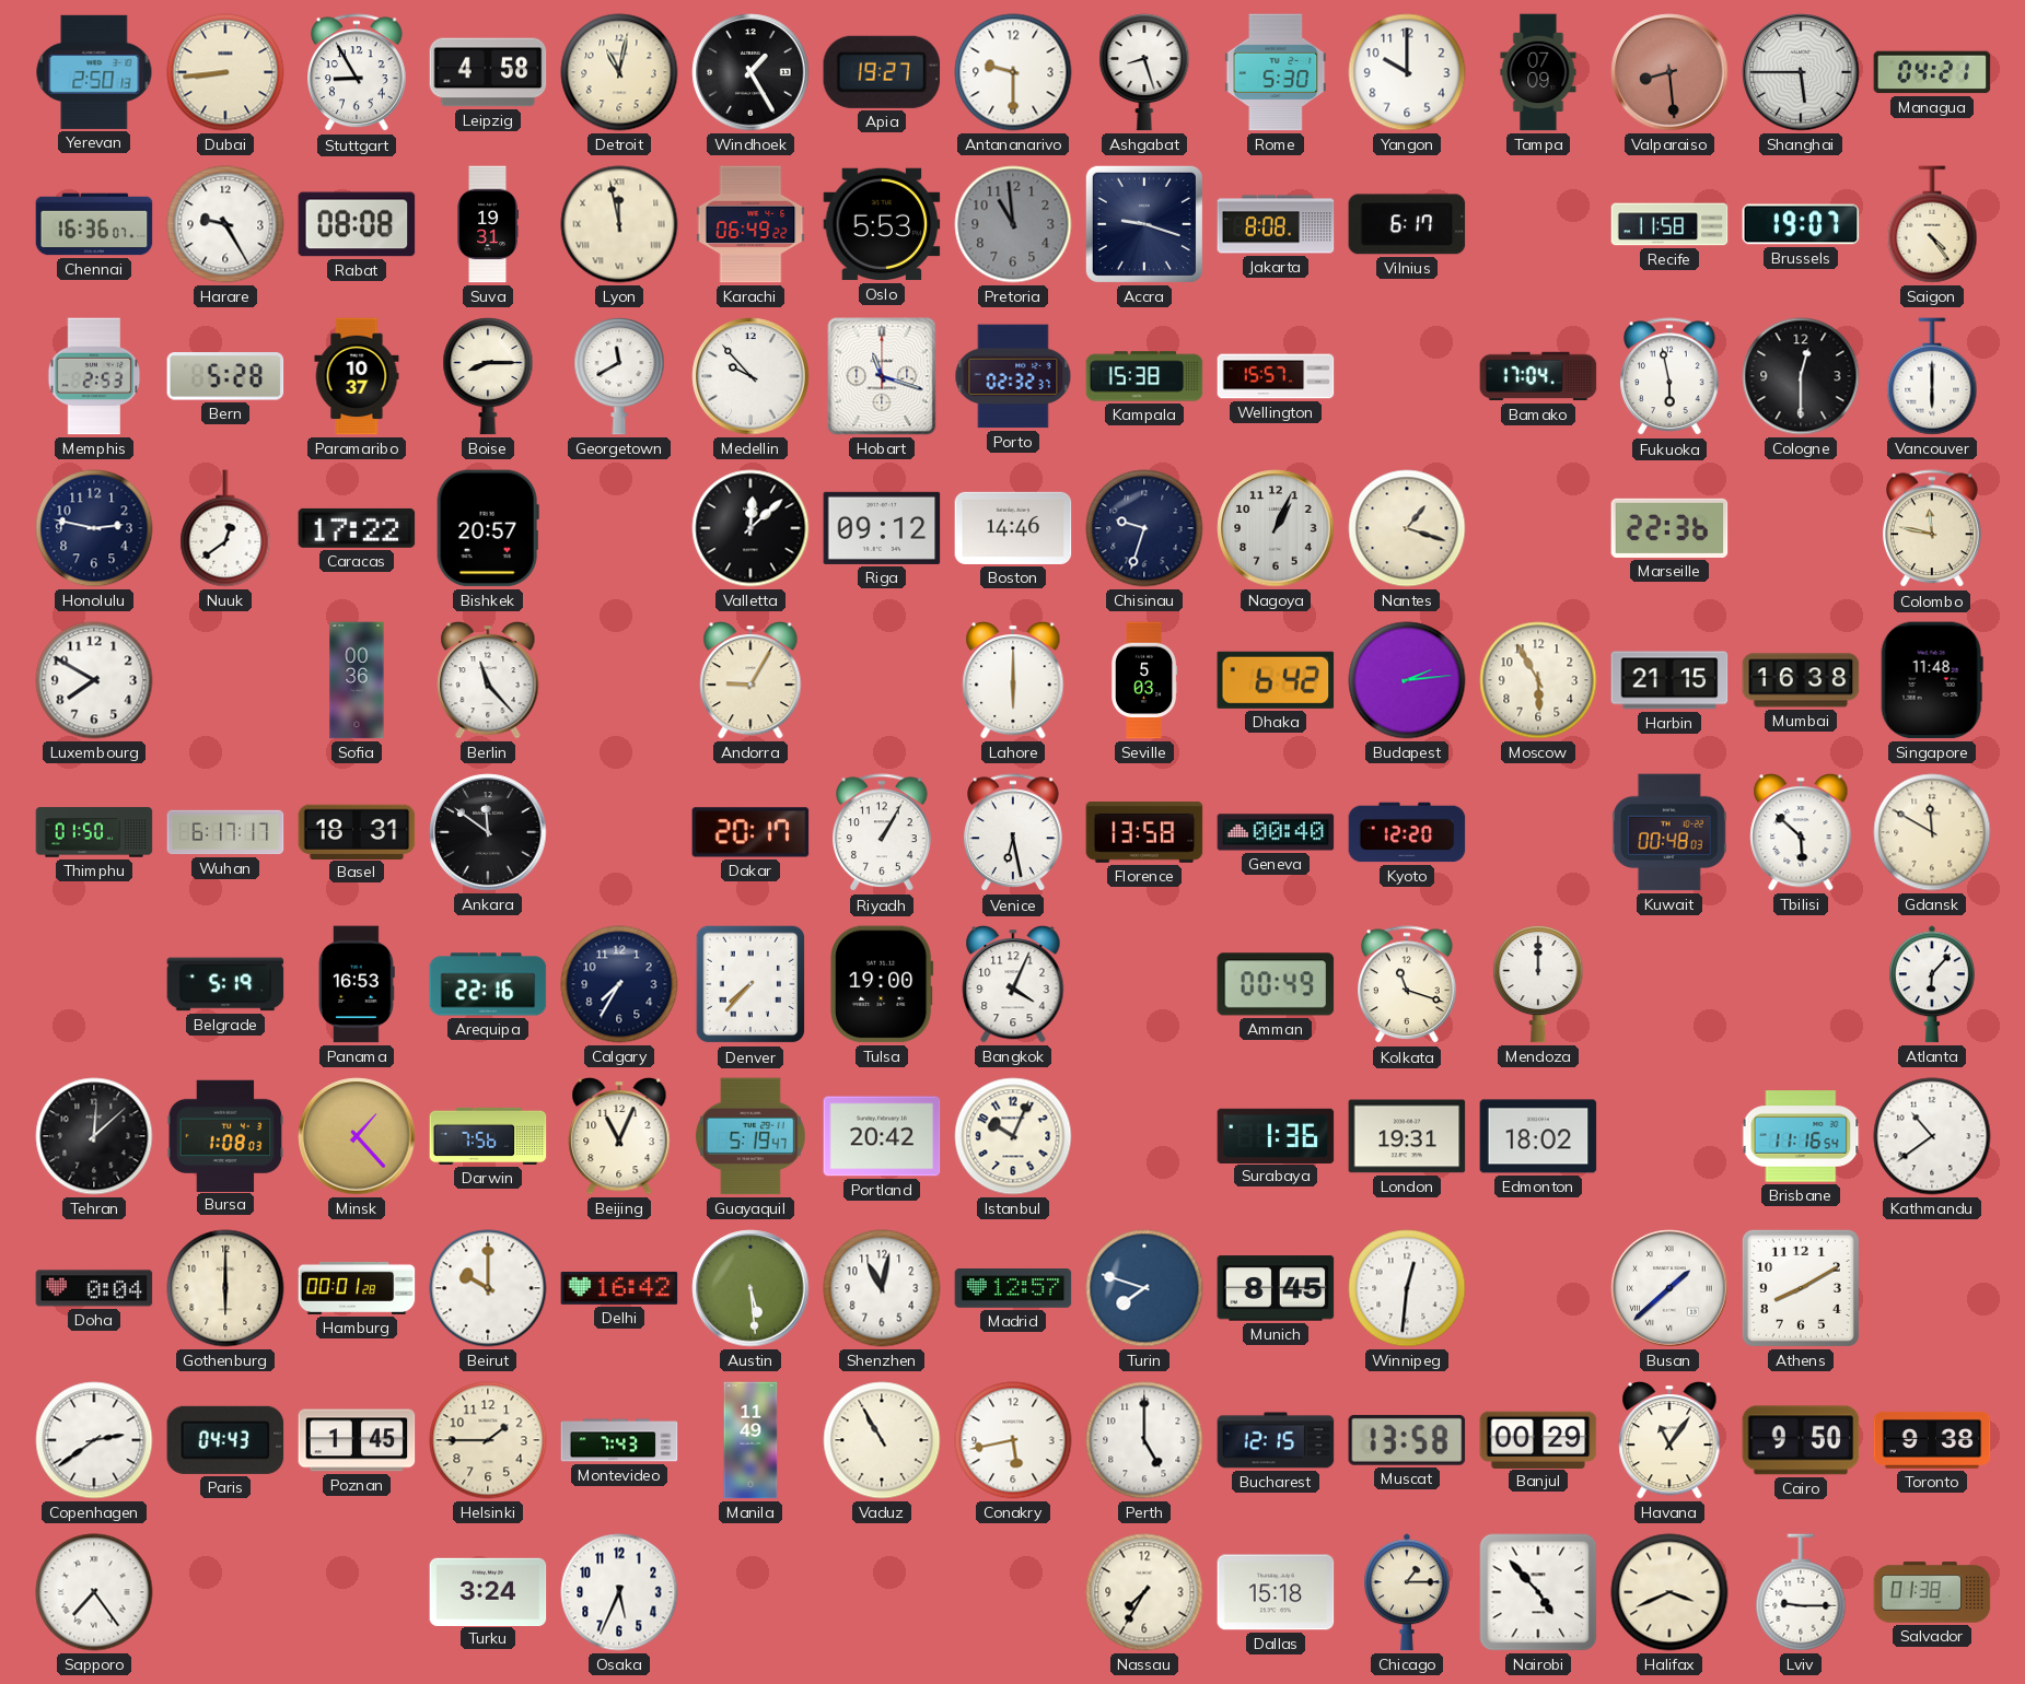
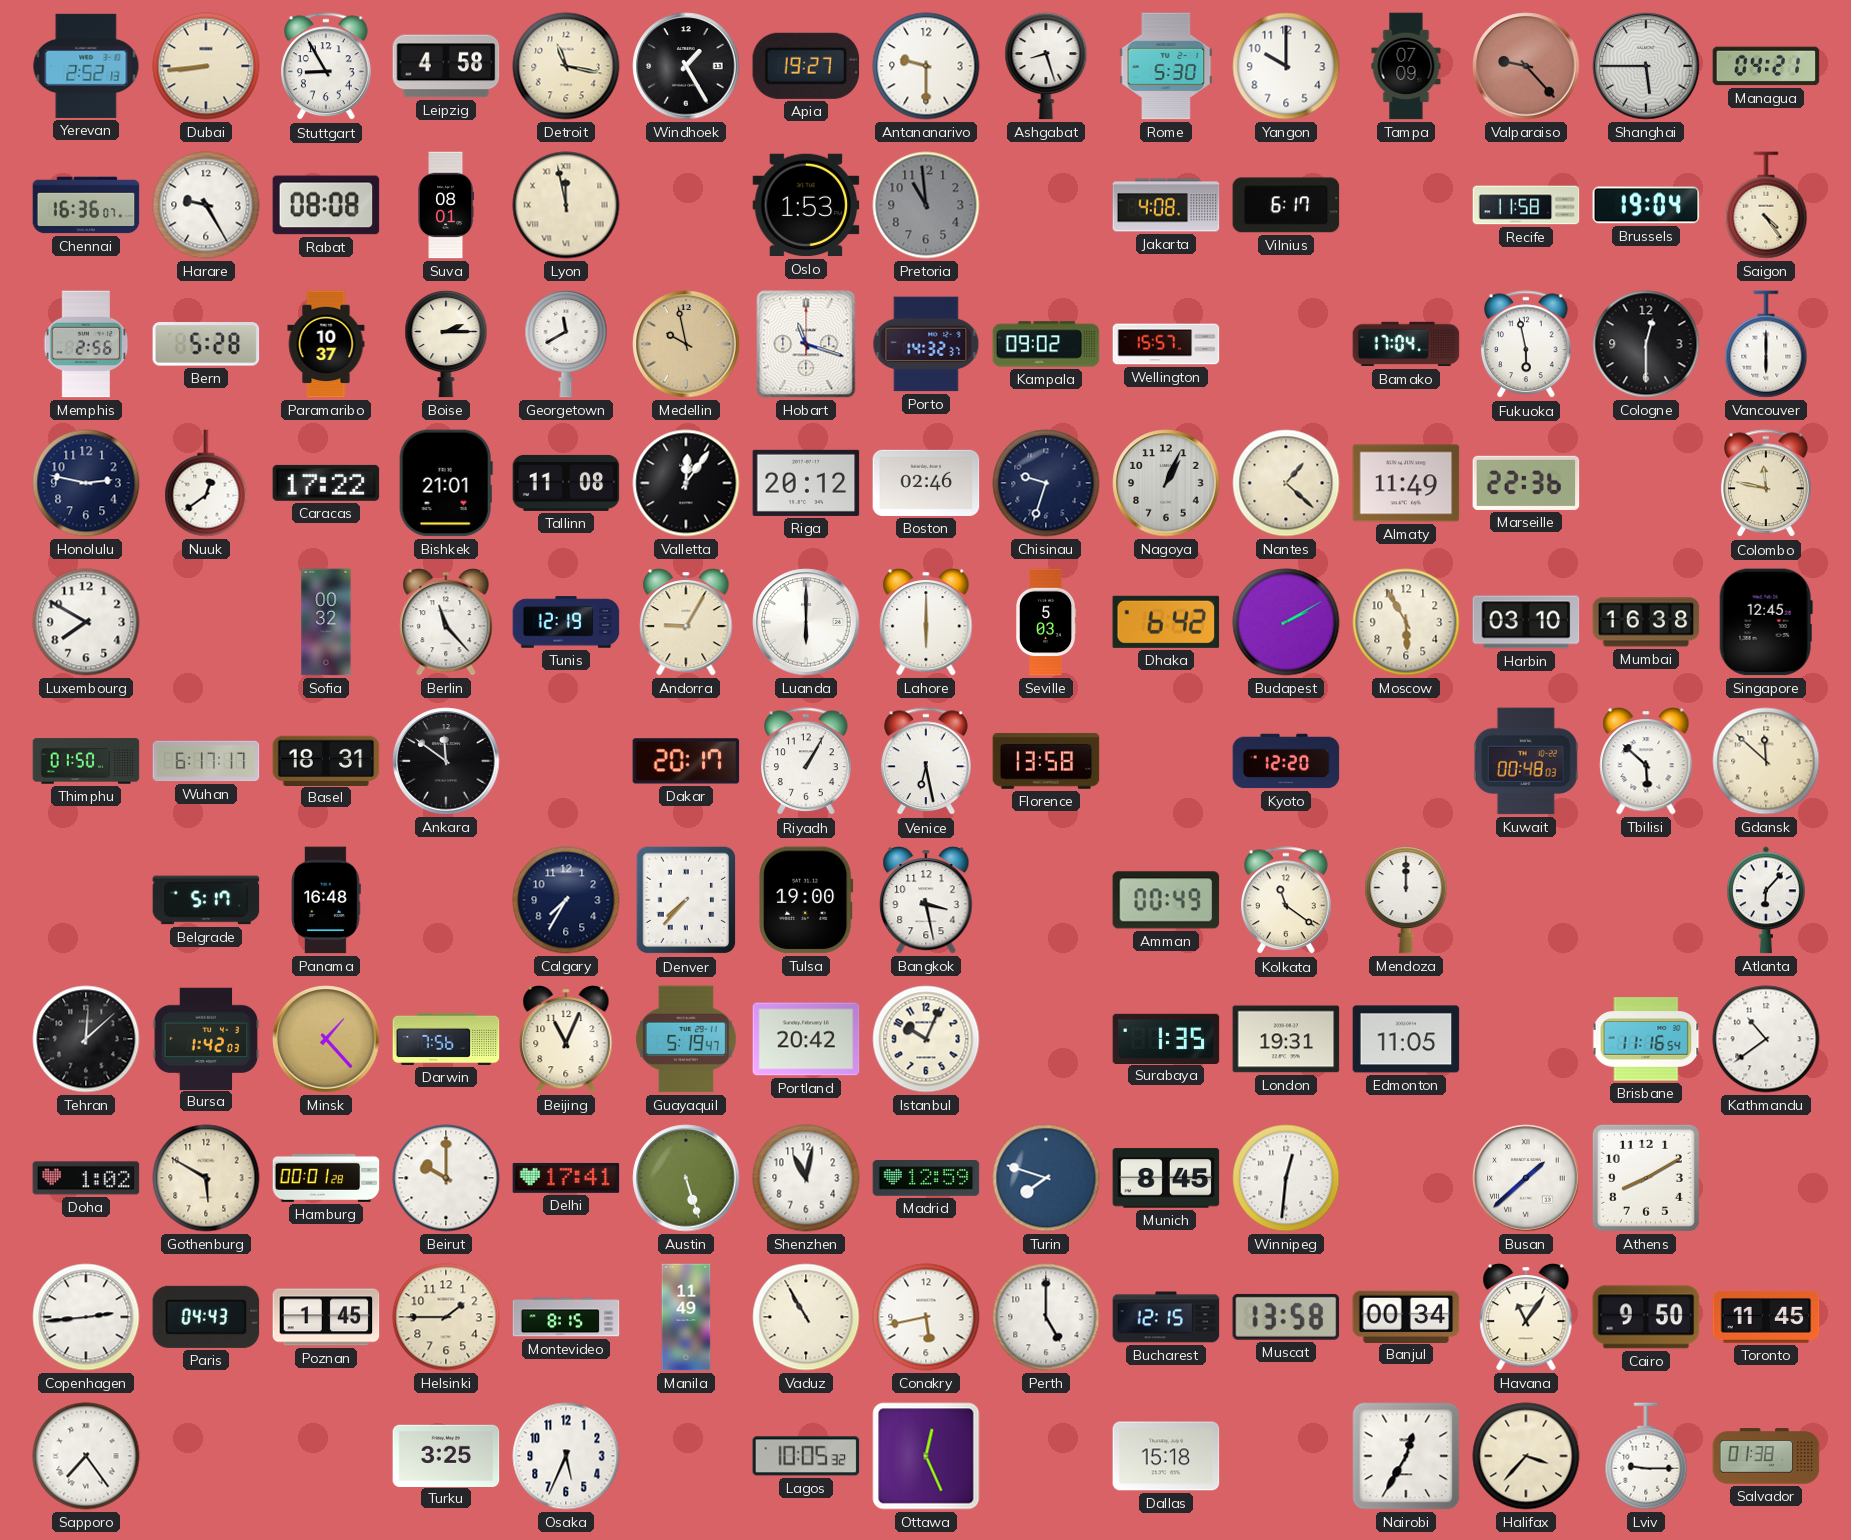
Yerevan: 2:50 -> 2:52 (86, 66)
Detroit: 11:02 -> 11:17 (566, 66)
Valparaiso: 8:29 -> 9:23 (1526, 66)
Suva: 19:31 -> 08:01 (447, 205)
Karachi: 06:49 -> none (750, 224)
Oslo: 5:53 -> 1:53 (806, 205)
Accra: 9:18 -> none (1144, 224)
Jakarta: 8:08 -> 4:08 (1166, 205)
Brussels: 19:07 -> 19:04 (1646, 205)
Memphis: 2:53 -> 2:56 (86, 344)
Boise: 8:15 -> 2:15 (446, 344)
Medellin: 9:53 -> 9:58 (686, 344)
Medellin dial: white -> champagne (686, 344)
Porto: 02:32 -> 14:32 (926, 344)
Kampala: 15:38 -> 09:02 (1046, 344)
Bishkek: 20:57 -> 21:01 (446, 483)
Tallinn: none -> 11:08 (566, 483)
Valletta: 12:08 -> 12:06 (686, 483)
Riga: 09:12 -> 20:12 (806, 483)
Boston: 14:46 -> 02:46 (926, 483)
Nantes: 1:18 -> 1:22 (1286, 483)
Almaty: none -> 11:49 (1406, 483)
Sofia: 00:36 -> 00:32 (326, 622)
Tunis: none -> 12:19 (566, 622)
Luanda: none -> 6:00 (806, 622)
Budapest: 2:14 -> 2:10 (1286, 622)
Harbin: 21:15 -> 03:10 (1526, 622)
Singapore: 11:48 -> 12:45 (1766, 622)
Geneva: 00:40 -> none (1276, 832)
Gdansk: 11:50 -> 11:52 (1766, 761)
Belgrade: 5:19 -> 5:17 (206, 900)
Panama: 16:53 -> 16:48 (326, 900)
Arequipa: 22:16 -> none (488, 984)
Bangkok: 4:04 -> 3:28 (926, 900)
Kolkata: 11:18 -> 11:21 (1287, 901)
Bursa: 1:08 -> 1:42 (206, 1038)
Surabaya: 1:36 -> 1:35 (1166, 1038)
Edmonton: 18:02 -> 11:05 (1406, 1039)
Doha: 0:04 -> 1:02 (86, 1178)
Gothenburg: 6:00 -> 5:50 (206, 1178)
Delhi: 16:42 -> 17:41 (566, 1178)
Austin: 5:29 -> 5:27 (686, 1178)
Madrid: 12:57 -> 12:59 (926, 1178)
Copenhagen: 2:39 -> 2:44 (86, 1317)
Montevideo: 7:43 -> 8:15 (566, 1317)
Banjul: 00:29 -> 00:34 (1406, 1316)
Toronto: 9:38 -> 11:45 (1766, 1317)
Turku: 3:24 -> 3:25 (446, 1455)
Lagos: none -> 10:05 (806, 1456)
Ottawa: none -> 12:26 (926, 1456)
Nassau: 7:35 -> none (1144, 1592)
Chicago: 1:15 -> none (1408, 1592)
Nairobi: 4:53 -> 12:35 (1406, 1456)
Halifax: 3:41 -> 3:37 (1526, 1456)
